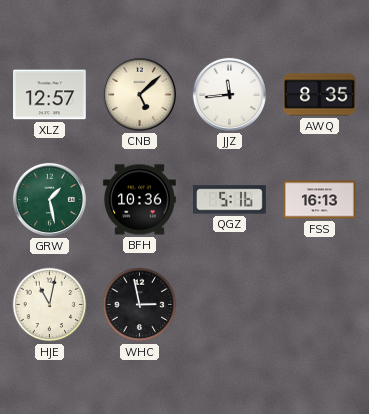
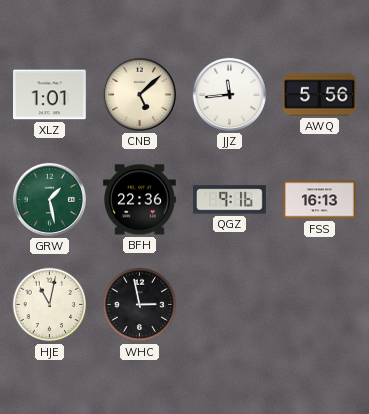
XLZ: 12:57 -> 1:01 (50, 95)
AWQ: 8:35 -> 5:56 (320, 95)
BFH: 10:36 -> 22:36 (140, 200)
QGZ: 5:16 -> 9:16 (230, 200)
